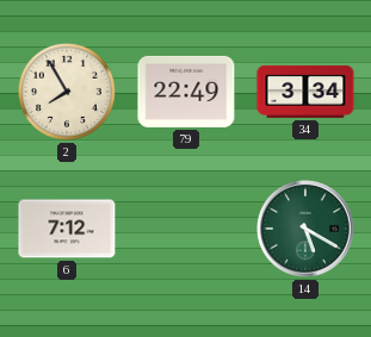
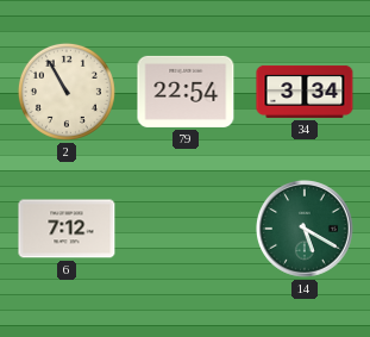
2: 7:55 -> 10:55 (67, 92)
79: 22:49 -> 22:54 (186, 92)
